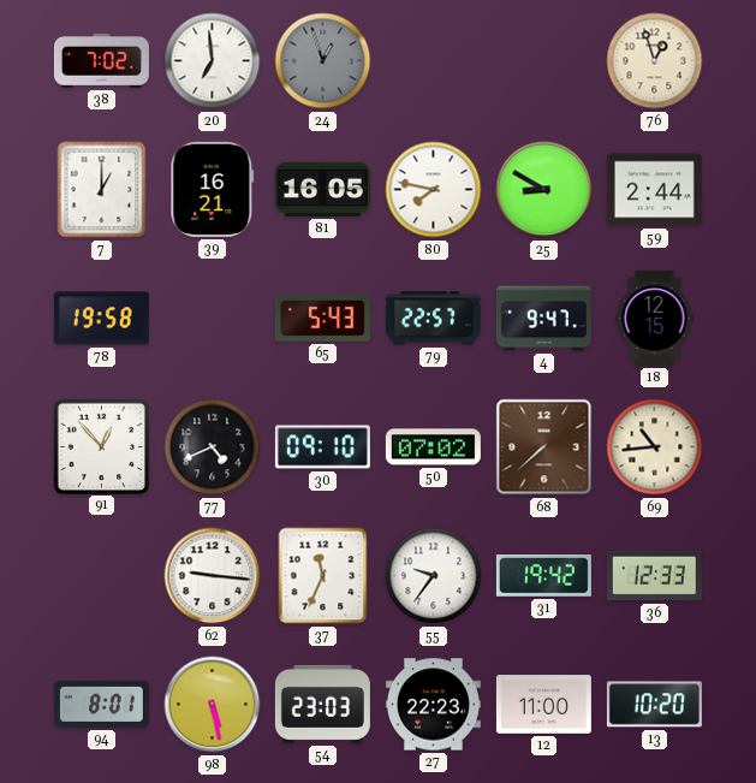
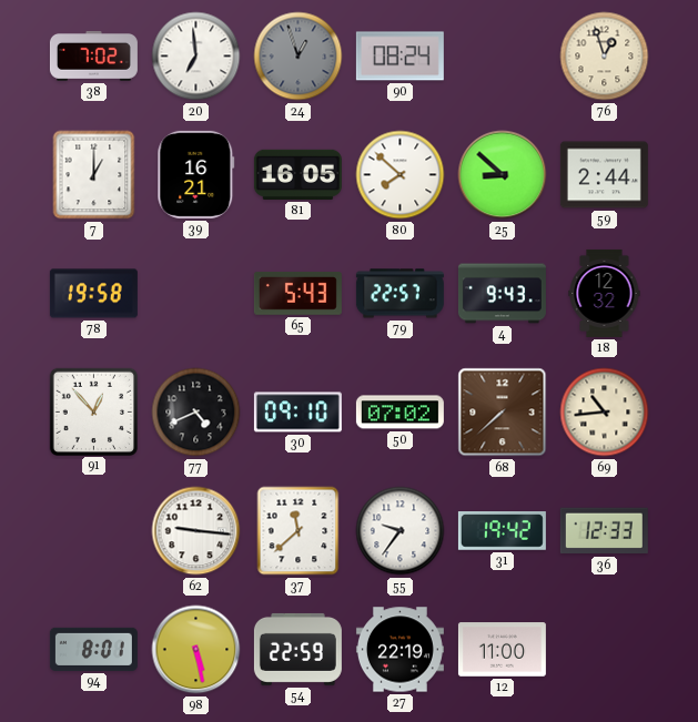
90: none -> 08:24 (399, 57)
80: 7:47 -> 7:52 (401, 175)
25: 8:50 -> 8:52 (503, 175)
4: 9:47 -> 9:43 (502, 294)
18: 12:15 -> 12:32 (605, 293)
37: 11:34 -> 11:38 (299, 531)
54: 23:03 -> 22:59 (297, 649)
27: 22:23 -> 22:19 (399, 650)
13: 10:20 -> none (654, 705)
